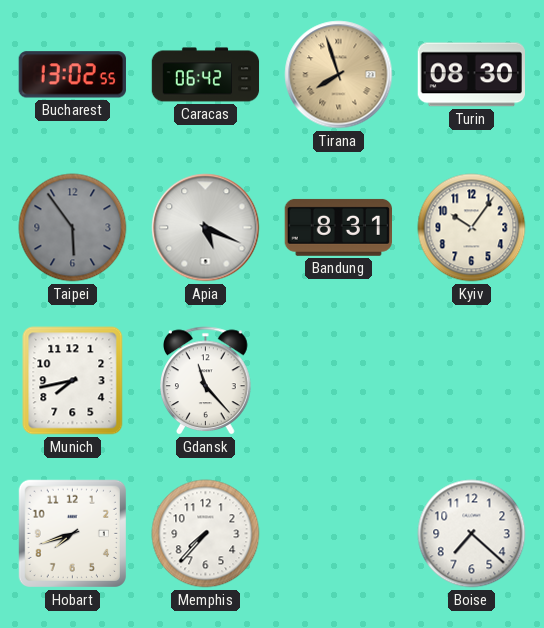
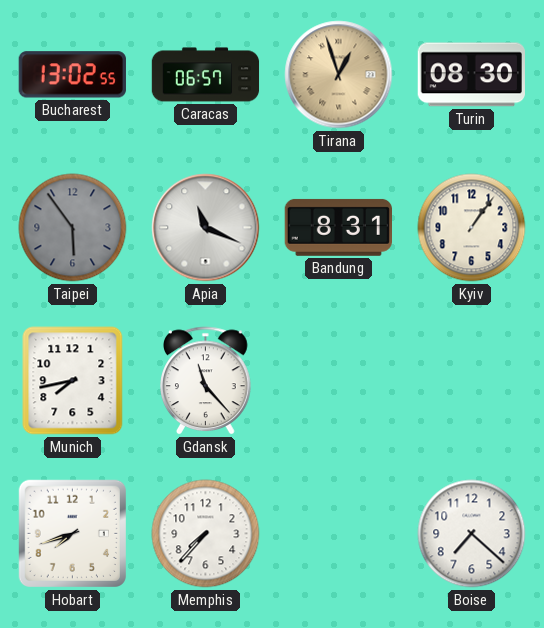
Caracas: 06:42 -> 06:57 (206, 75)
Tirana: 7:57 -> 12:57 (339, 75)
Apia: 5:19 -> 11:19 (206, 228)
Kyiv: 10:06 -> 1:06 (472, 228)
